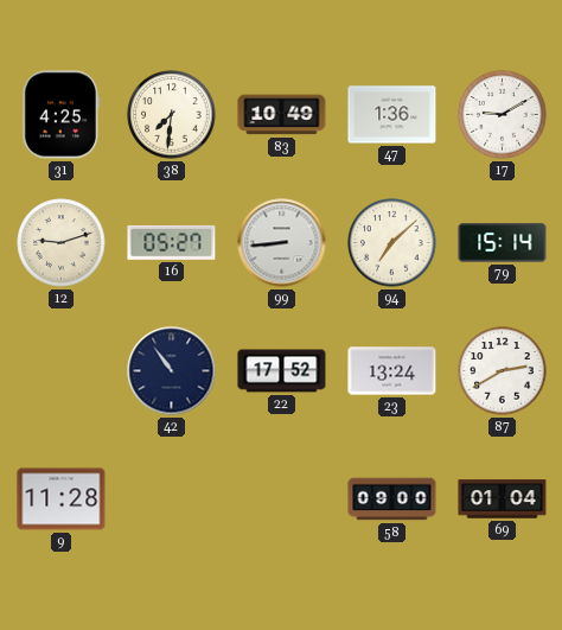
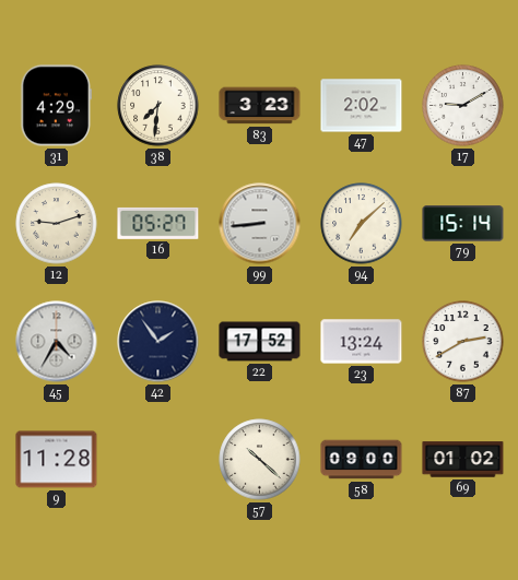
31: 4:25 -> 4:29 (56, 106)
83: 10:49 -> 3:23 (260, 106)
47: 1:36 -> 2:02 (362, 106)
45: none -> 4:35 (57, 342)
42: 10:54 -> 1:54 (158, 342)
57: none -> 10:22 (260, 460)
69: 01:04 -> 01:02 (463, 460)
